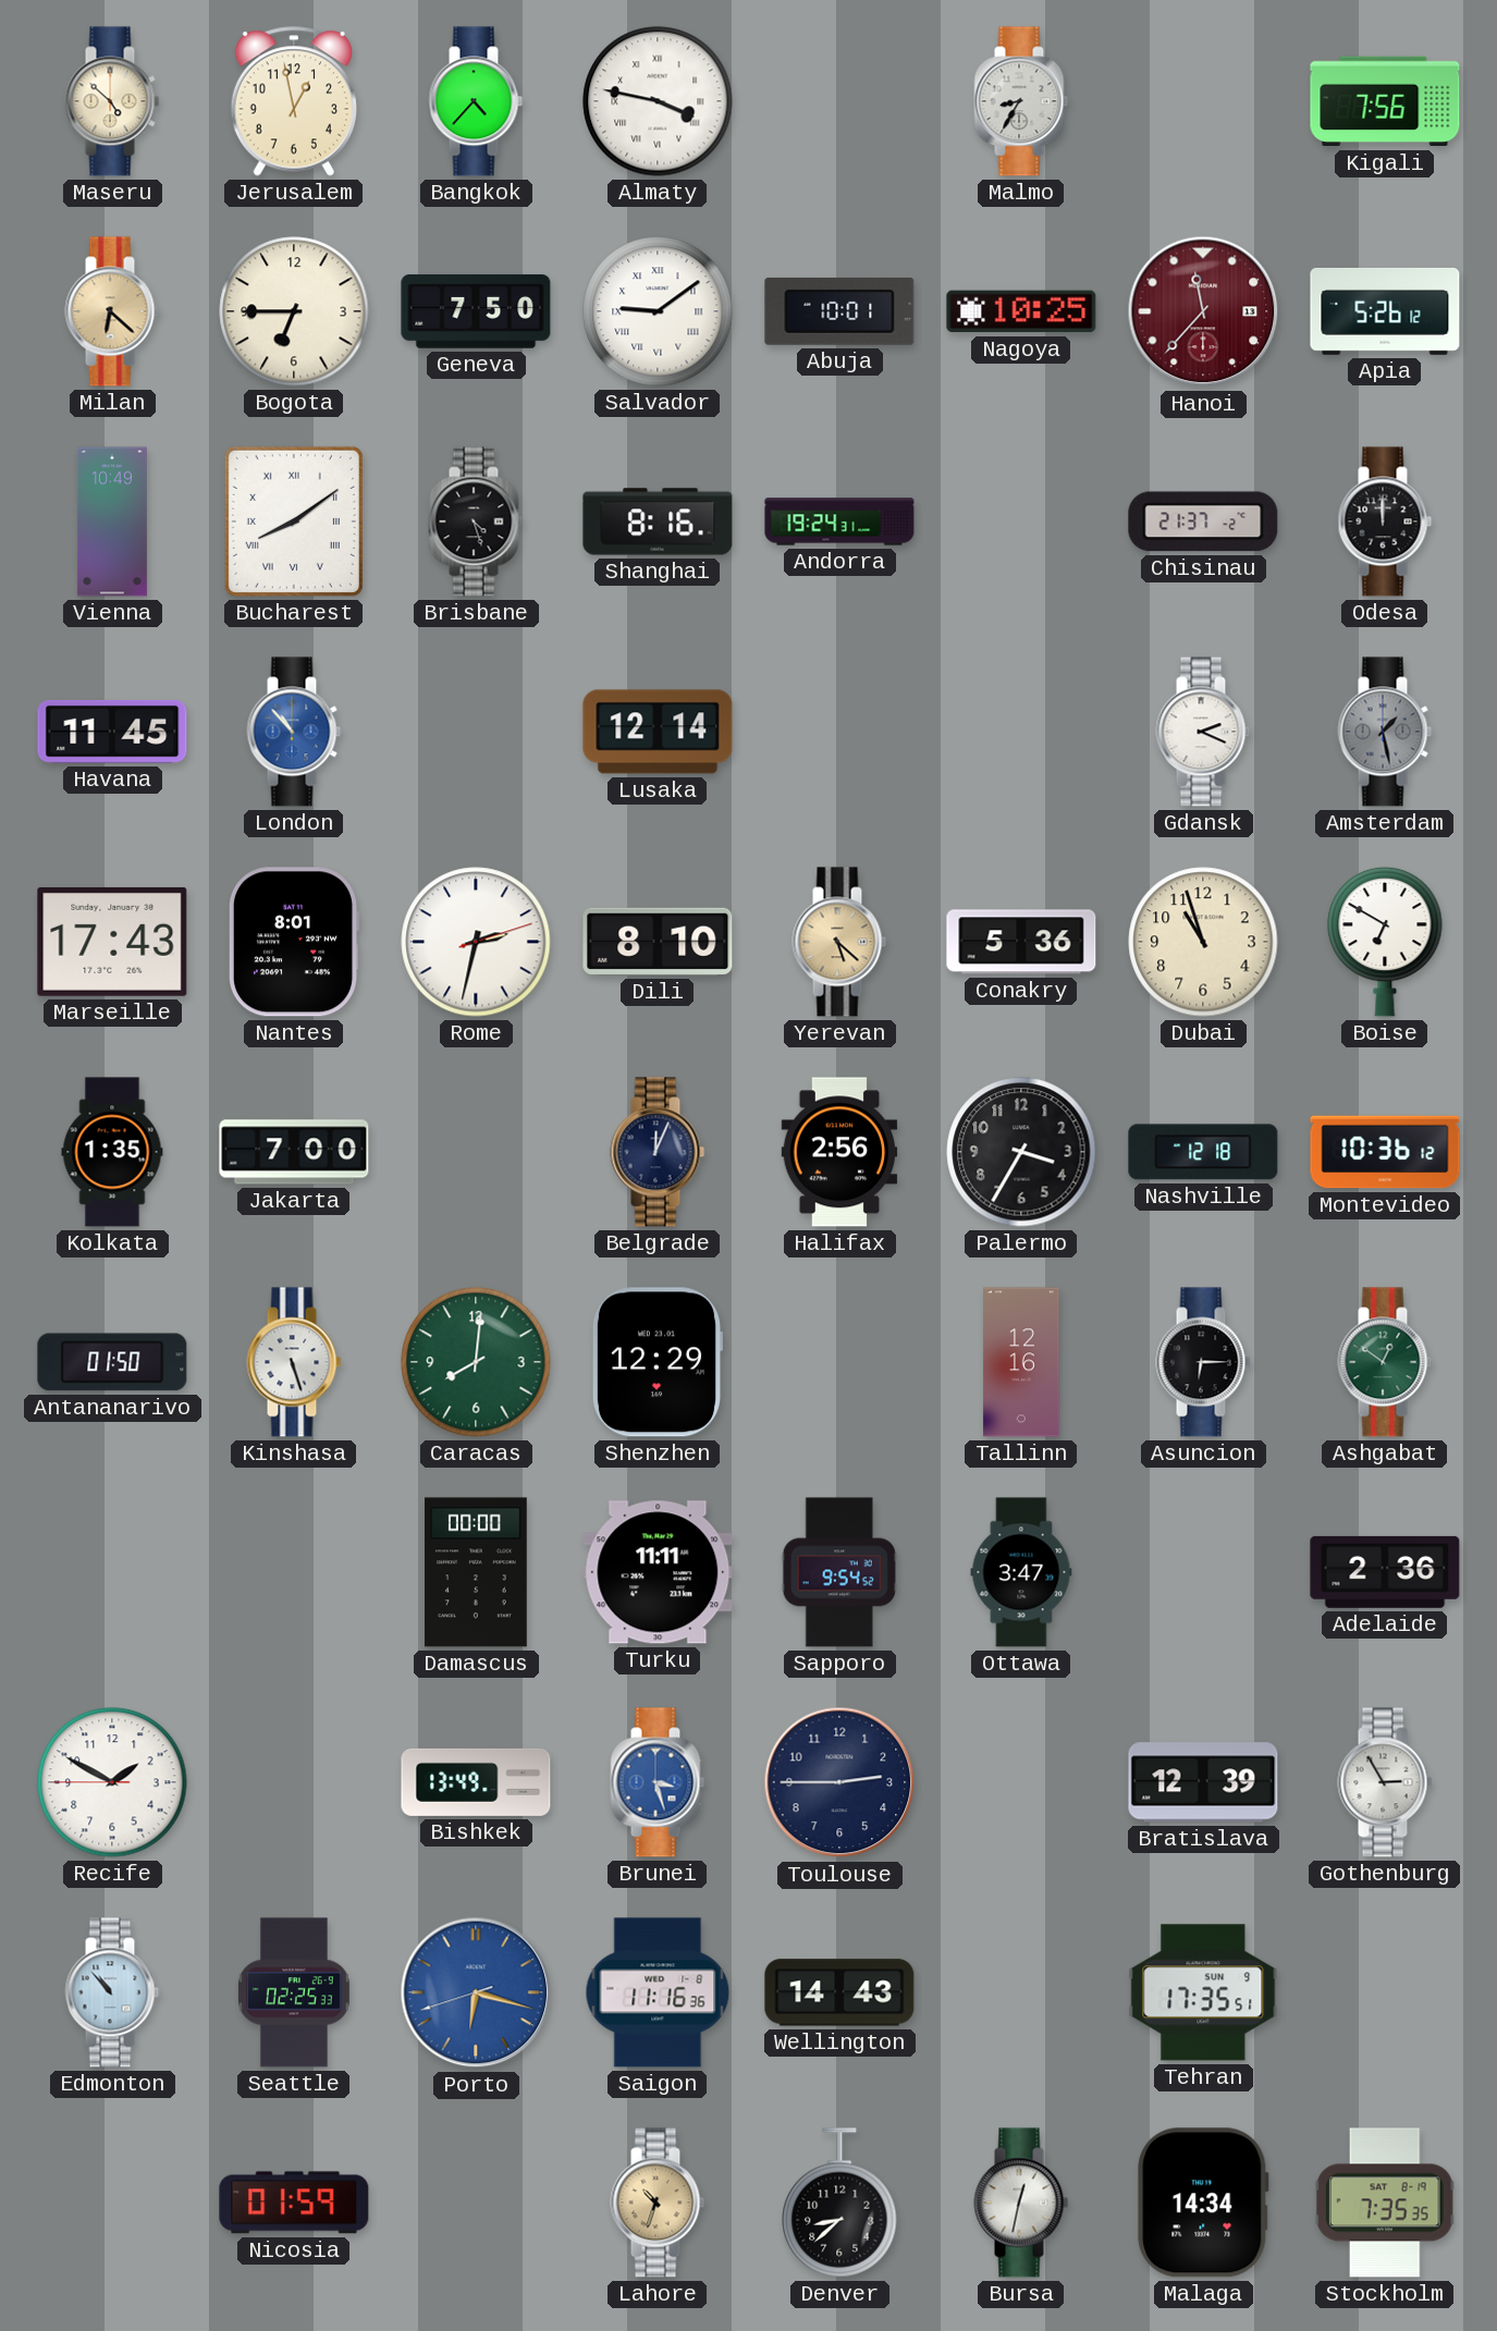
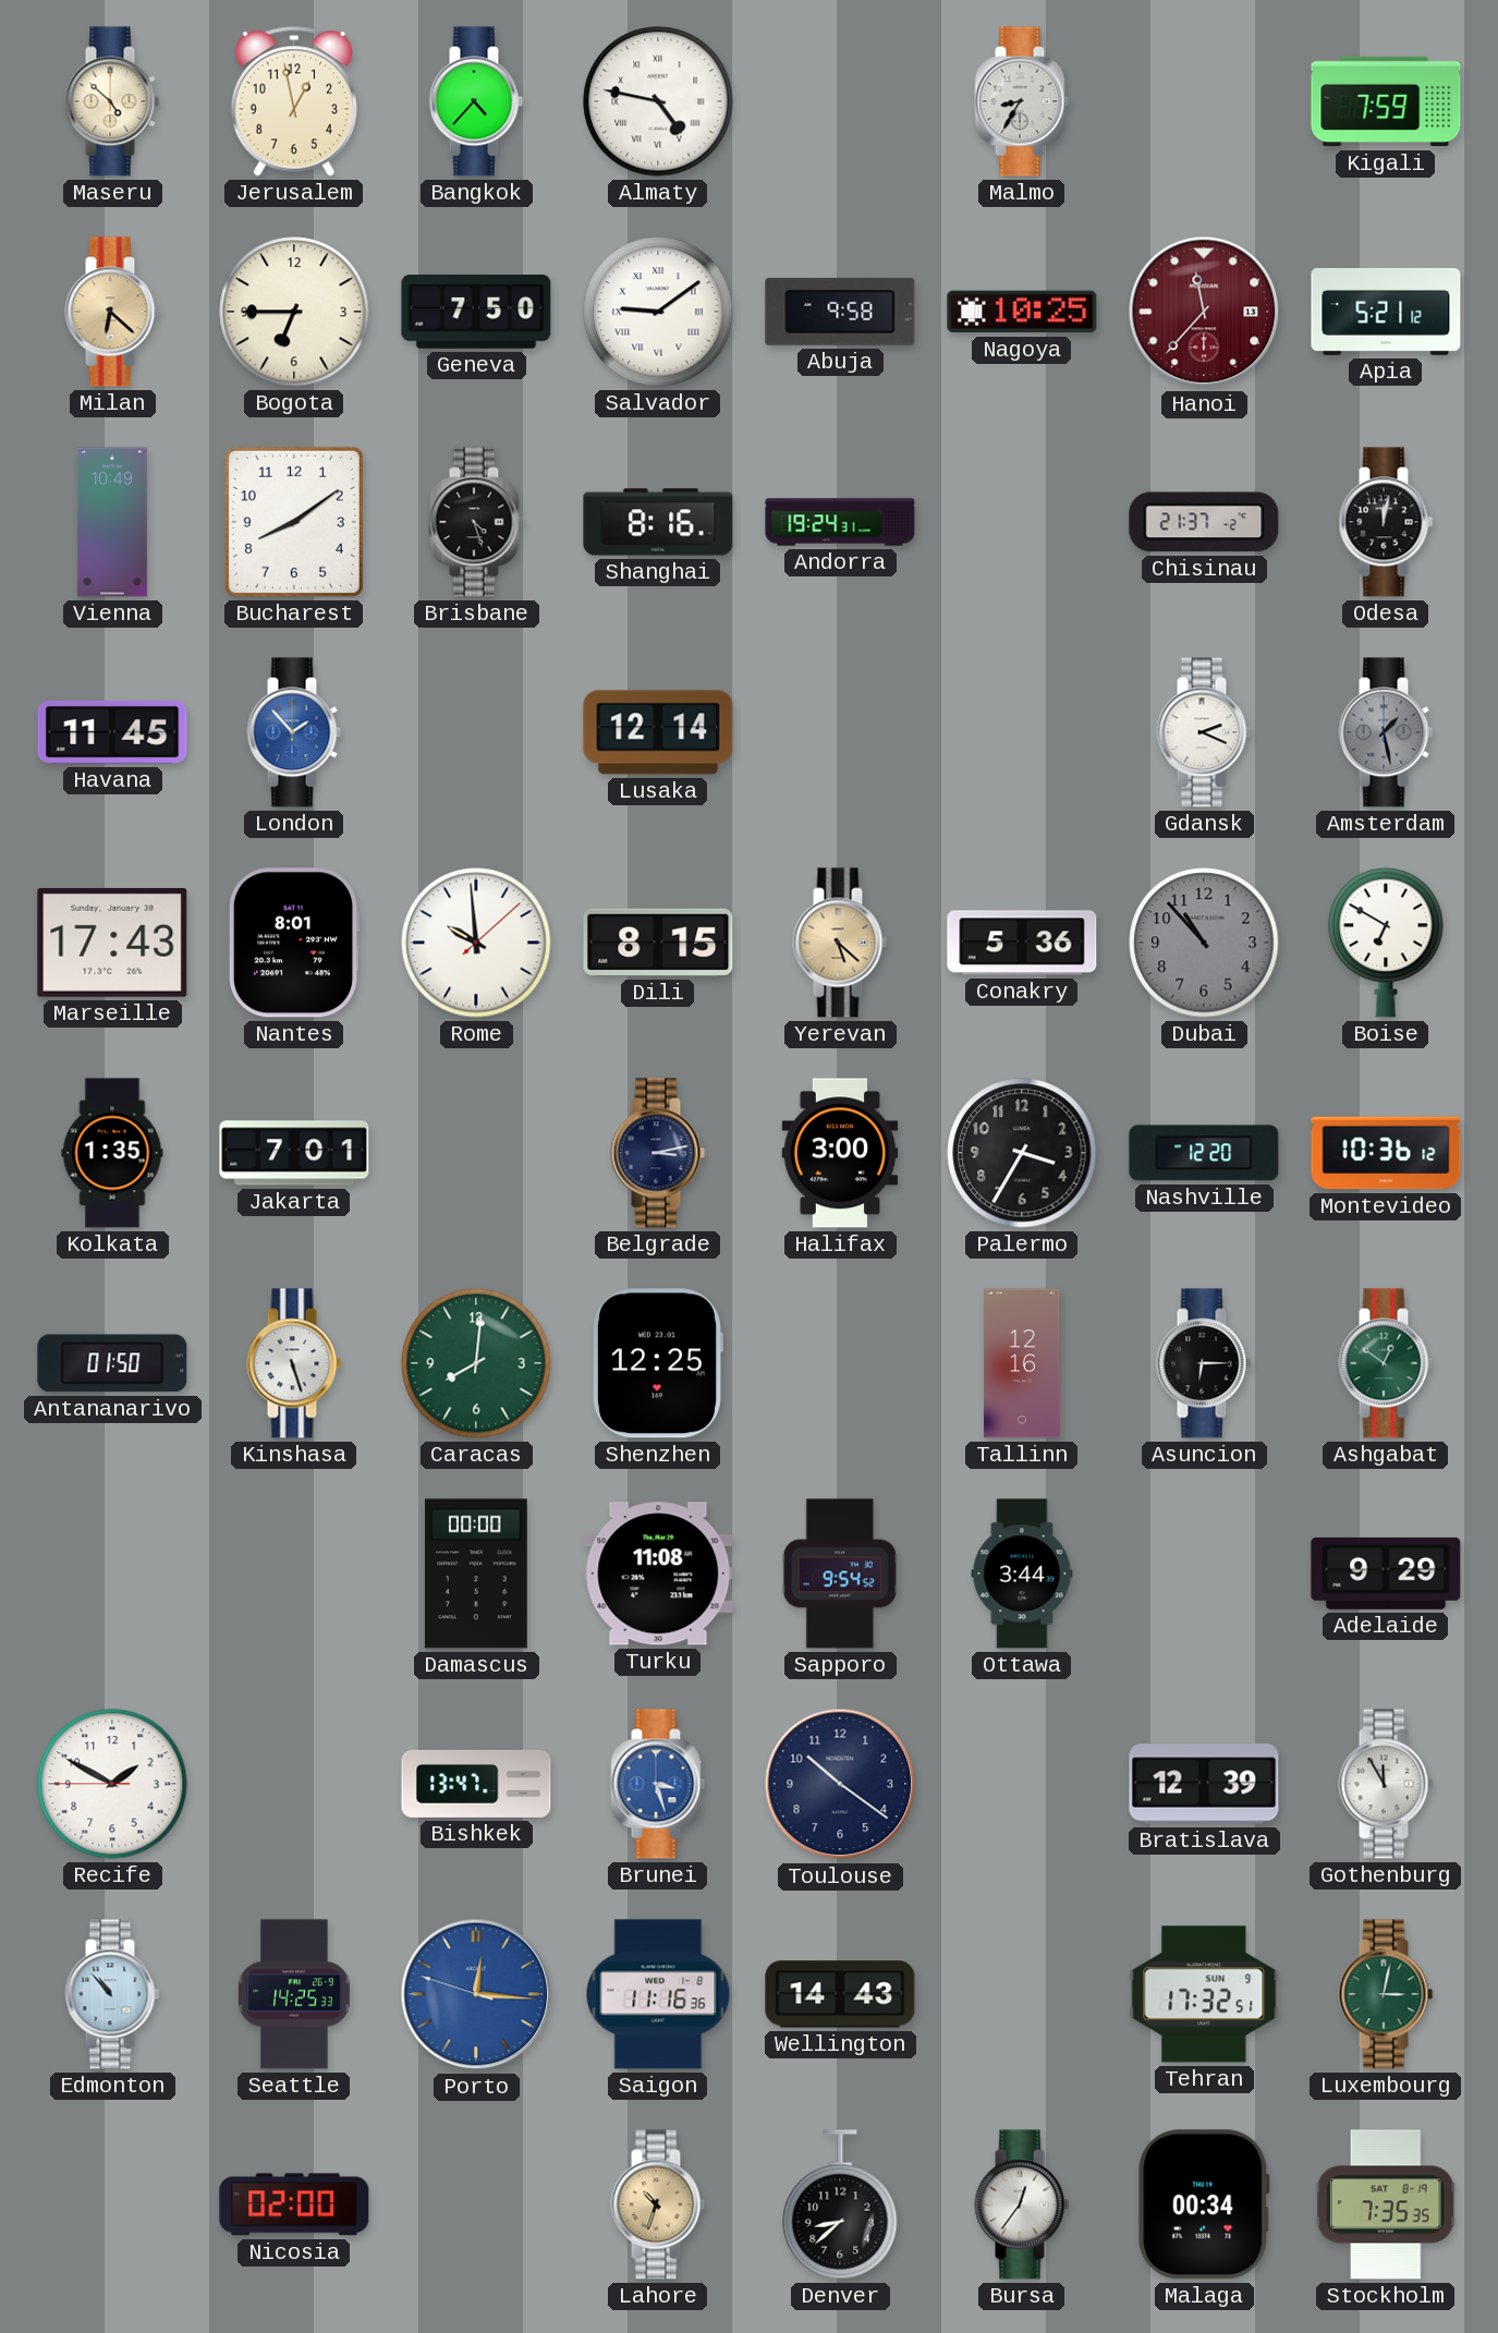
Almaty: 3:47 -> 4:47 (658, 101)
Kigali: 7:56 -> 7:59 (1386, 101)
Abuja: 10:01 -> 9:58 (840, 312)
Apia: 5:26 -> 5:21 (1386, 312)
Bucharest numerals: Roman -> Arabic (294, 522)
Odesa: 12:00 -> 12:02 (1386, 522)
London: 10:53 -> 1:53 (294, 732)
Rome: 2:32 -> 9:59 (476, 943)
Dili: 8:10 -> 8:15 (658, 943)
Dubai: 10:57 -> 10:53 (1204, 943)
Dubai dial: cream -> grey (1204, 943)
Jakarta: 7:00 -> 7:01 (294, 1153)
Belgrade: 12:04 -> 3:13 (658, 1153)
Halifax: 2:56 -> 3:00 (840, 1153)
Nashville: 12:18 -> 12:20 (1204, 1153)
Shenzhen: 12:29 -> 12:25 (657, 1363)
Turku: 11:11 -> 11:08 (658, 1573)
Ottawa: 3:47 -> 3:44 (1022, 1573)
Adelaide: 2:36 -> 9:29 (1386, 1573)
Bishkek: 13:49 -> 13:47 (476, 1784)
Toulouse: 2:45 -> 10:21 (840, 1784)
Gothenburg: 2:55 -> 11:55 (1386, 1784)
Seattle: 02:25 -> 14:25 (294, 1994)
Porto: 6:17 -> 12:15 (476, 1994)
Tehran: 17:35 -> 17:32 (1204, 1994)
Luxembourg: none -> 3:02 (1386, 1994)
Nicosia: 01:59 -> 02:00 (294, 2204)
Bursa: 12:32 -> 12:36 (1022, 2204)
Malaga: 14:34 -> 00:34 (1204, 2204)
